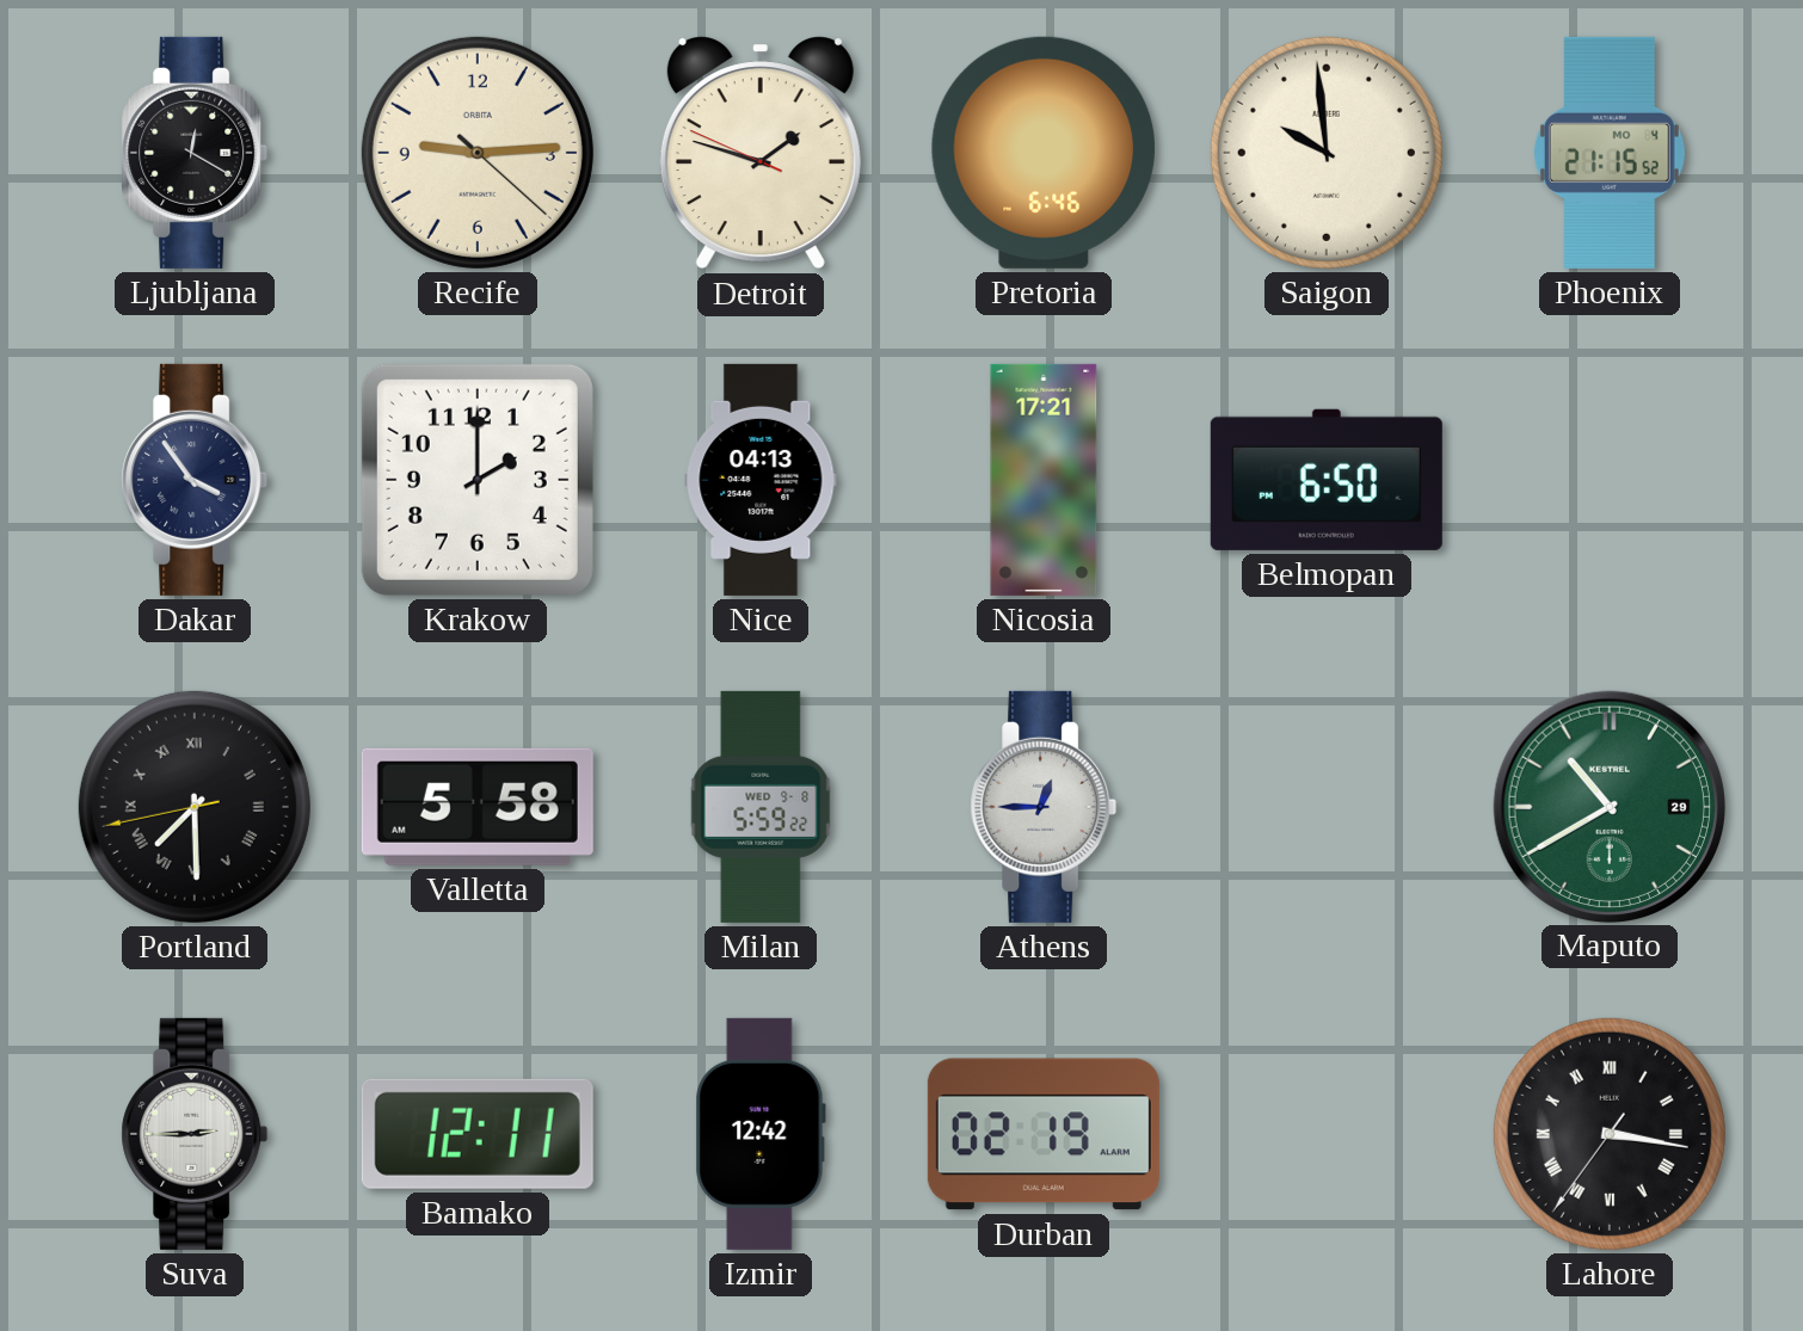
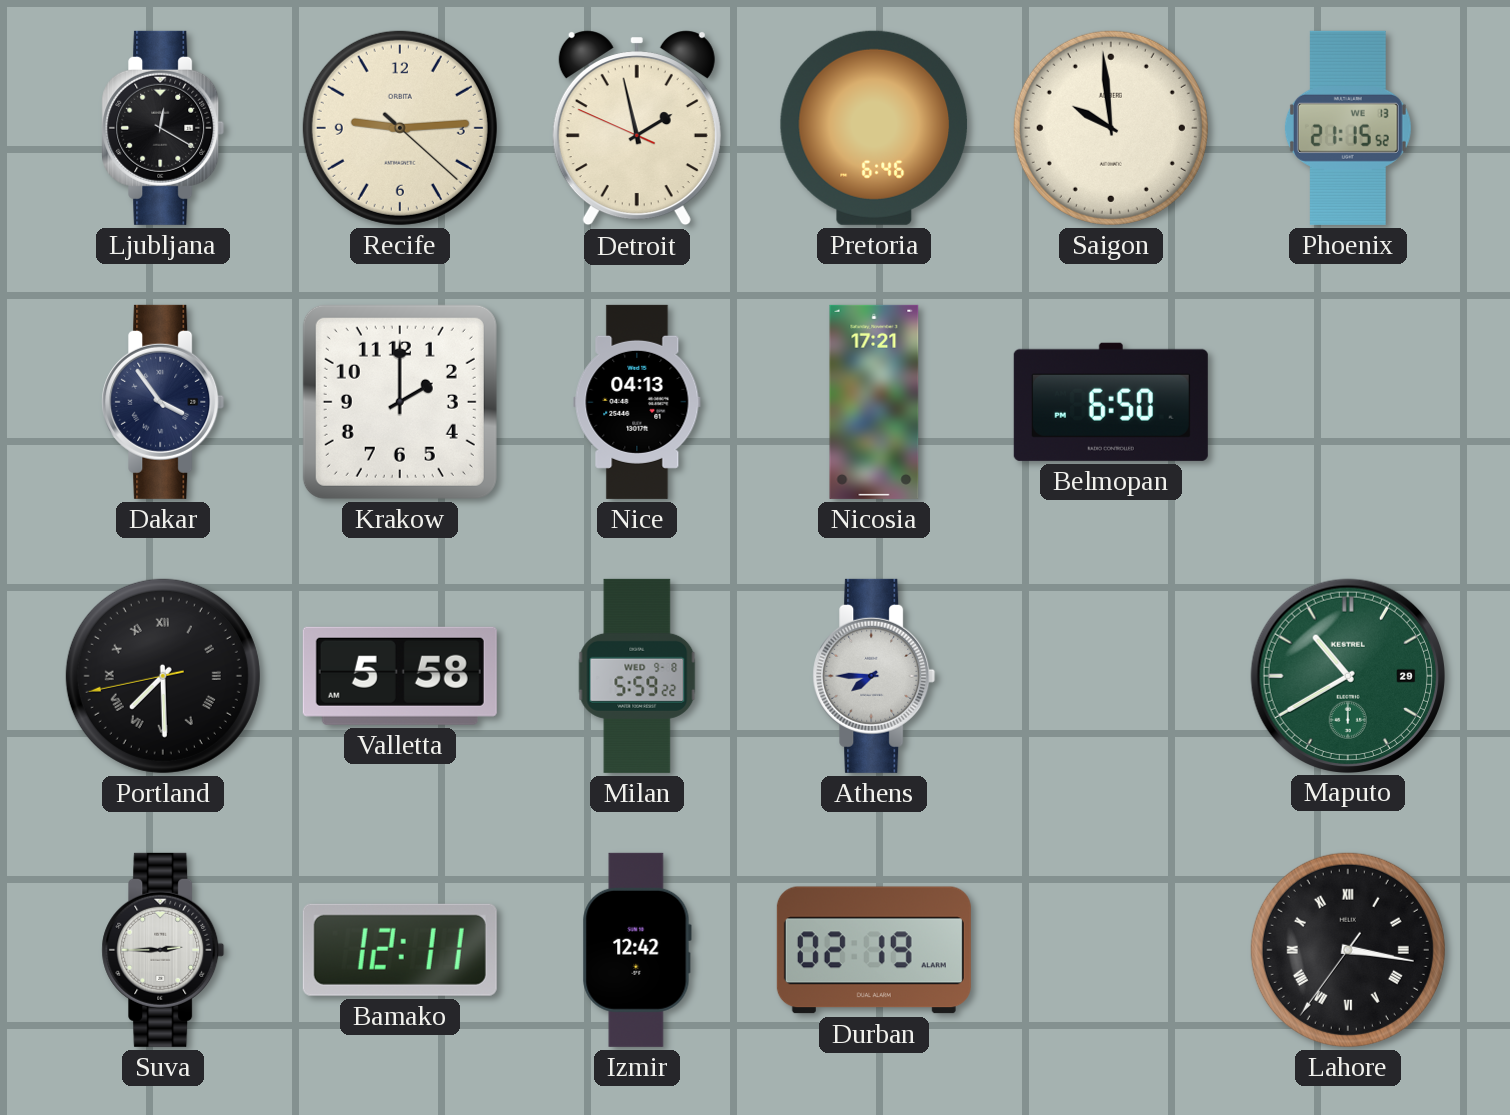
Detroit: 1:47 -> 1:57 (637, 128)
Phoenix date: MO 4 -> WE 13 (1348, 128)
Athens: 12:45 -> 7:45 (874, 676)
